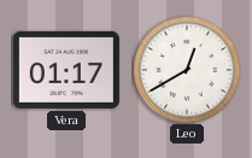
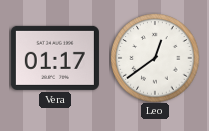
Leo: 12:40 -> 12:39 (155, 58)
